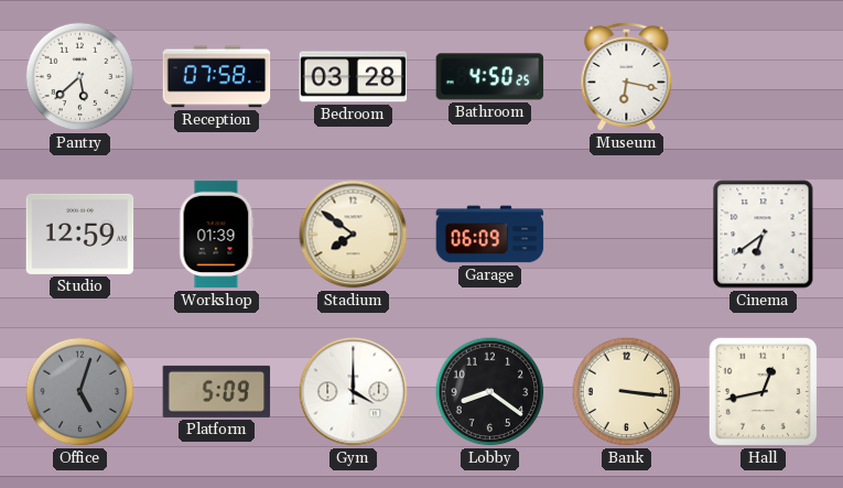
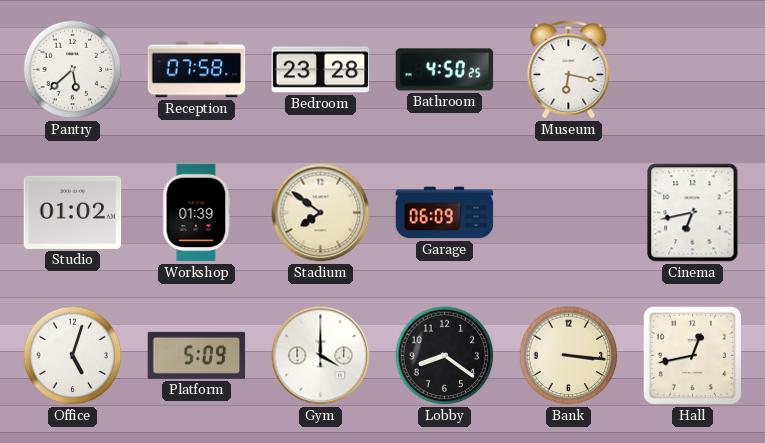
Bedroom: 03:28 -> 23:28 (321, 70)
Studio: 12:59 -> 01:02 (73, 212)
Cinema: 6:39 -> 6:43 (693, 213)
Office dial: grey -> white (73, 356)
